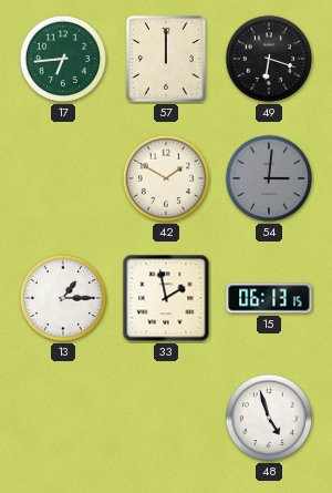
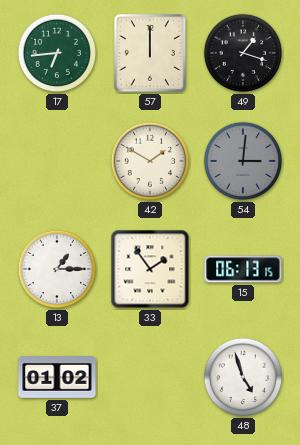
49: 6:18 -> 1:18 (243, 53)
33: 1:58 -> 1:54 (150, 269)
37: none -> 01:02 (57, 377)
